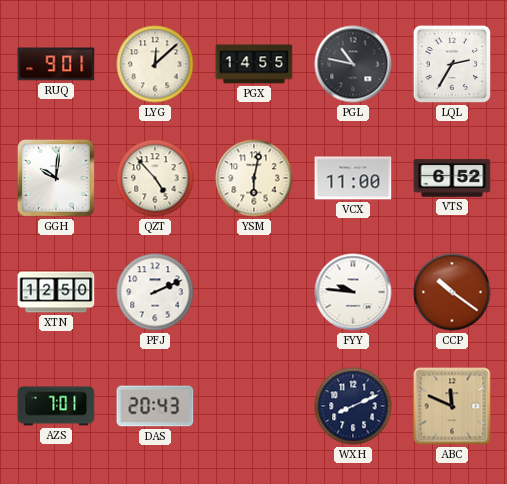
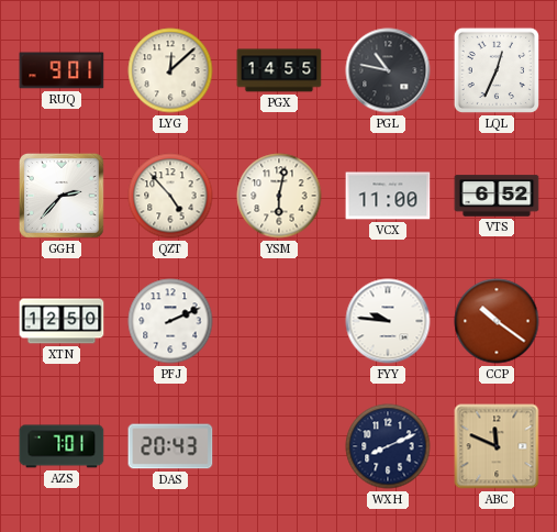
LQL: 2:35 -> 12:34 (497, 70)
GGH: 10:01 -> 2:37 (62, 196)
